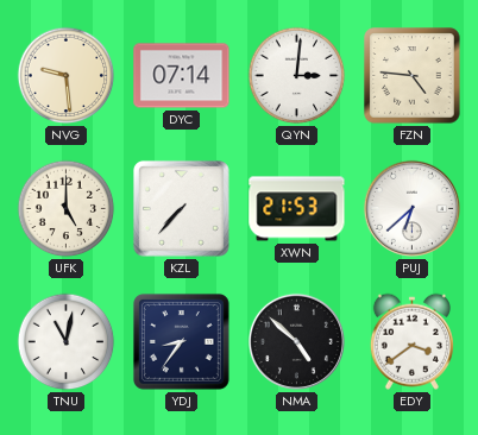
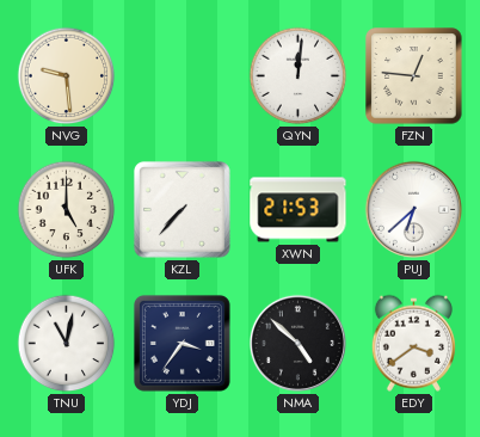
DYC: 07:14 -> none (182, 76)
QYN: 3:01 -> 12:01 (299, 76)
FZN: 4:46 -> 12:46 (414, 76)
YDJ: 8:36 -> 3:36 (181, 343)
